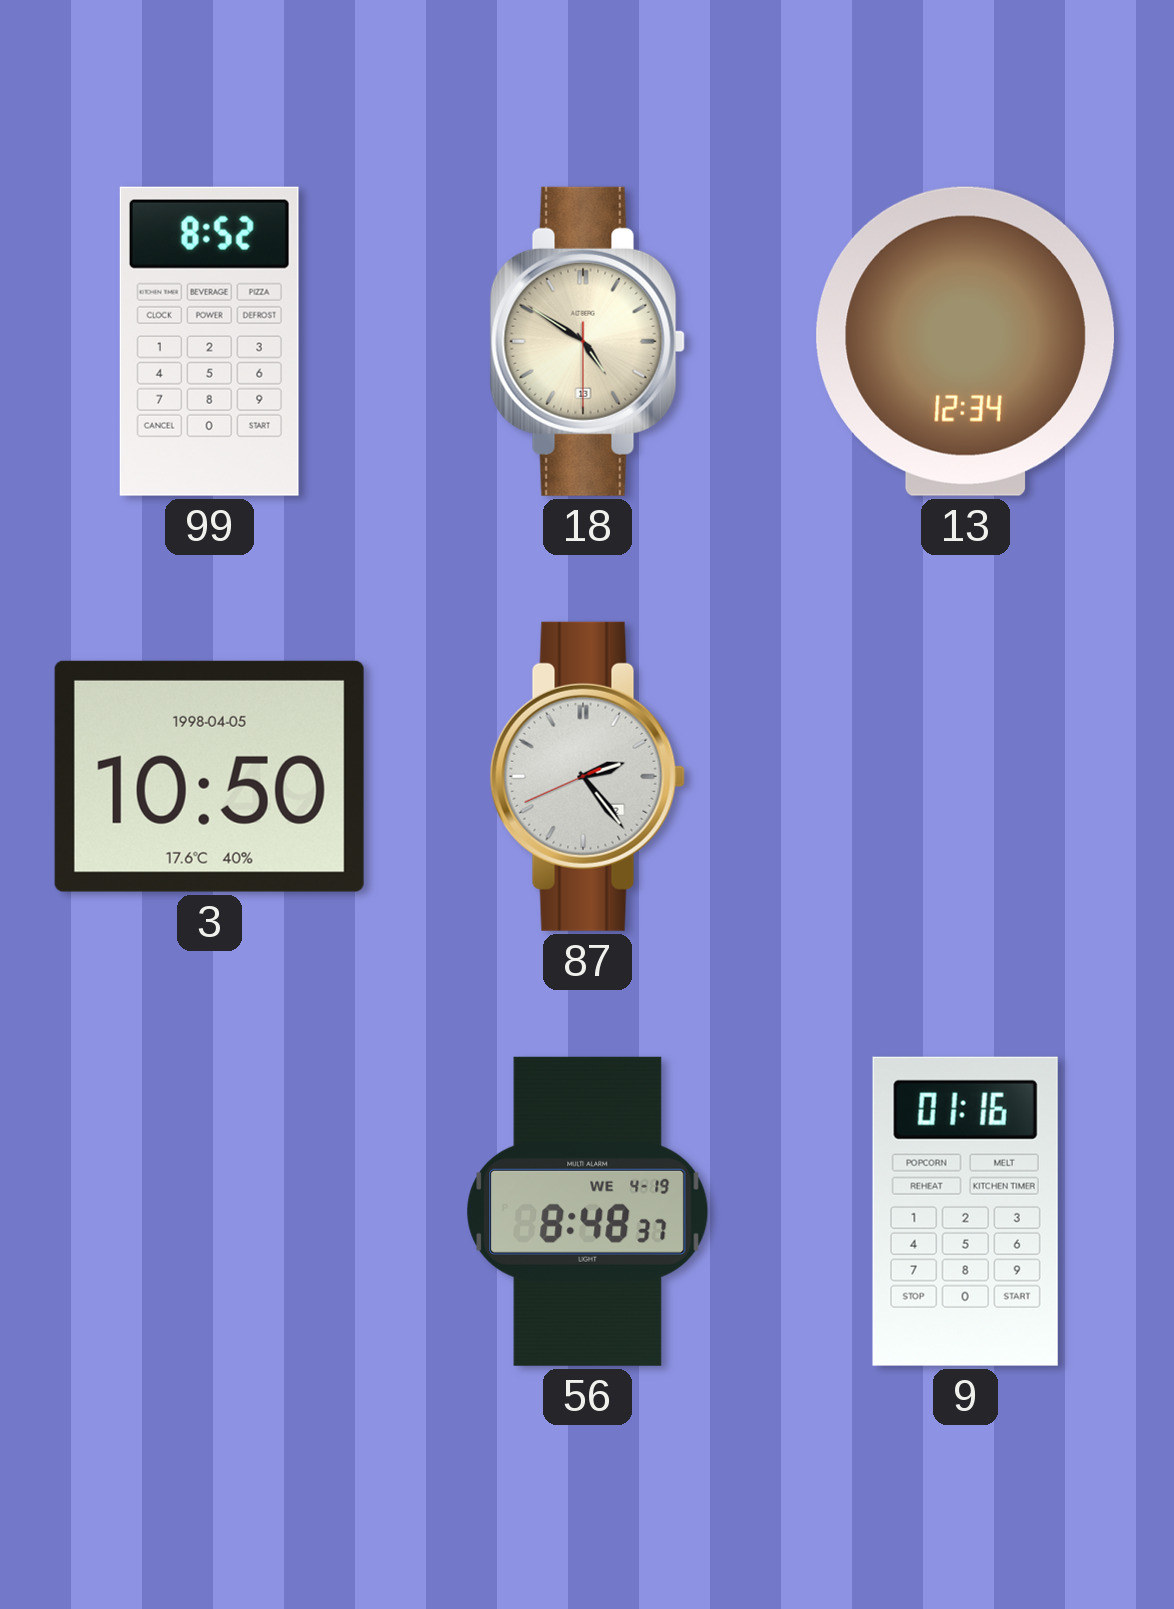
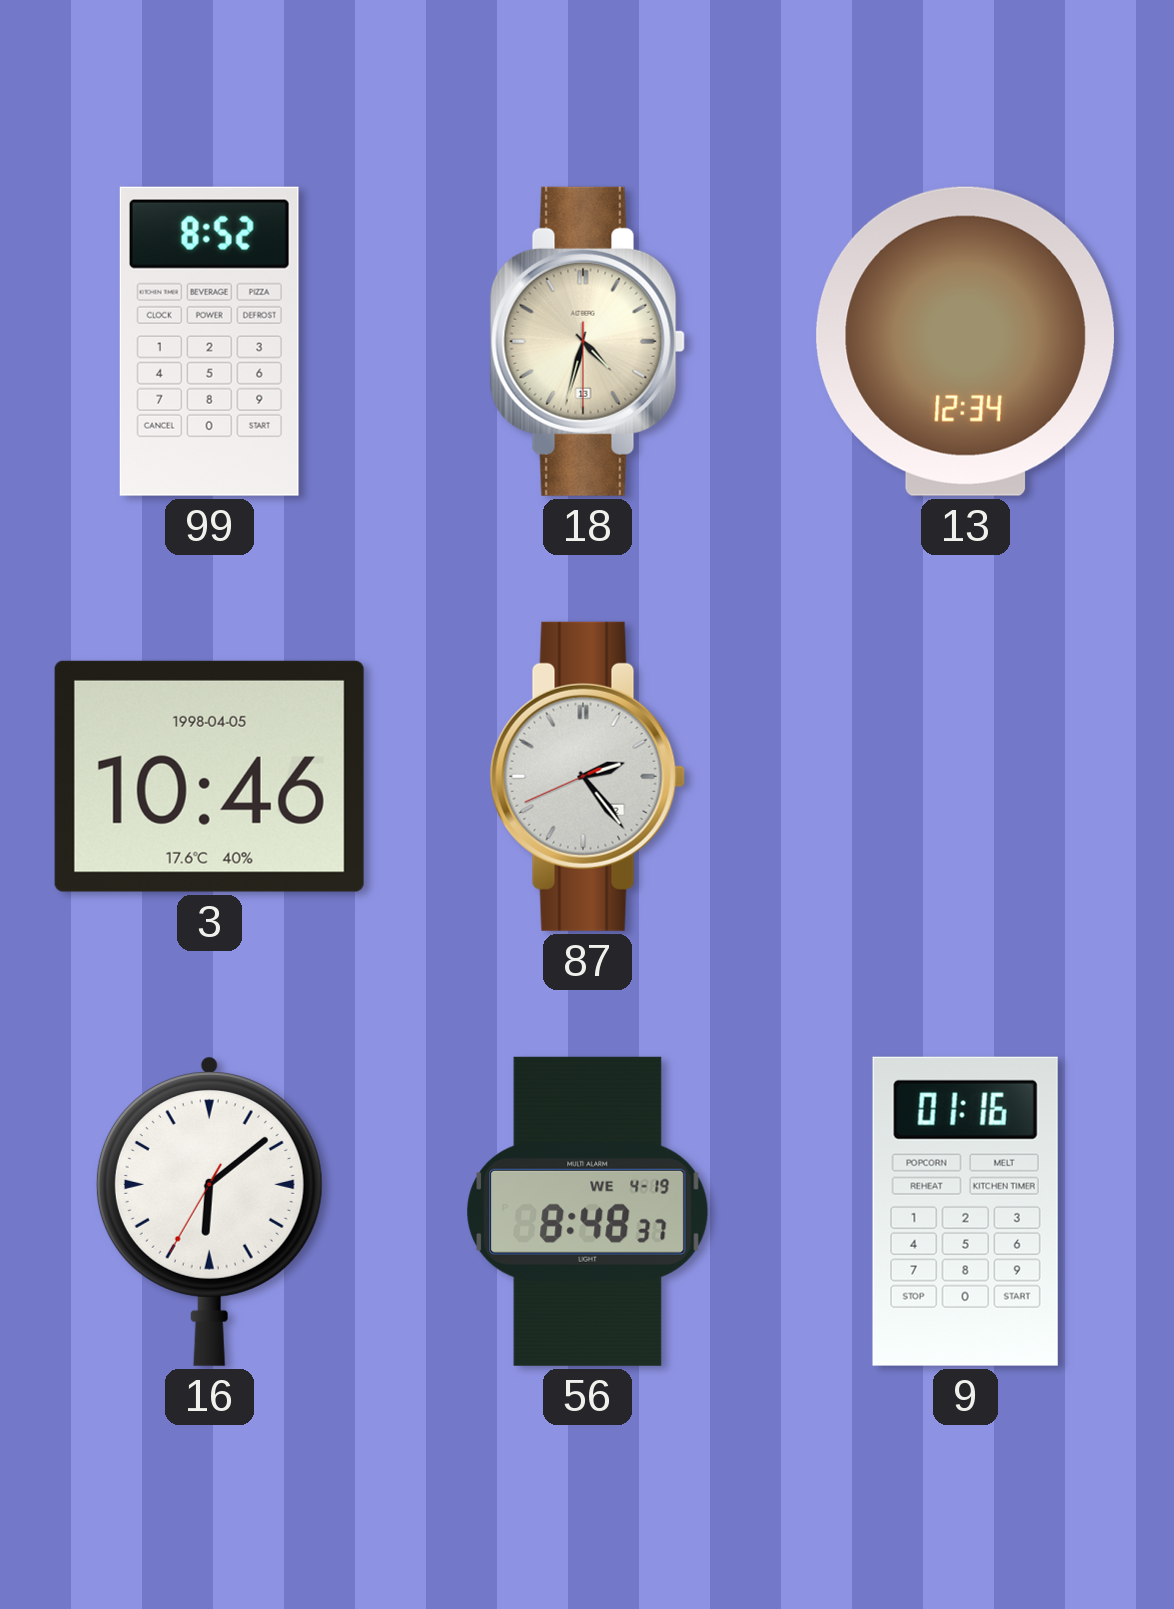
18: 4:50 -> 4:32 (587, 341)
3: 10:50 -> 10:46 (209, 776)
16: none -> 6:08 (209, 1211)
